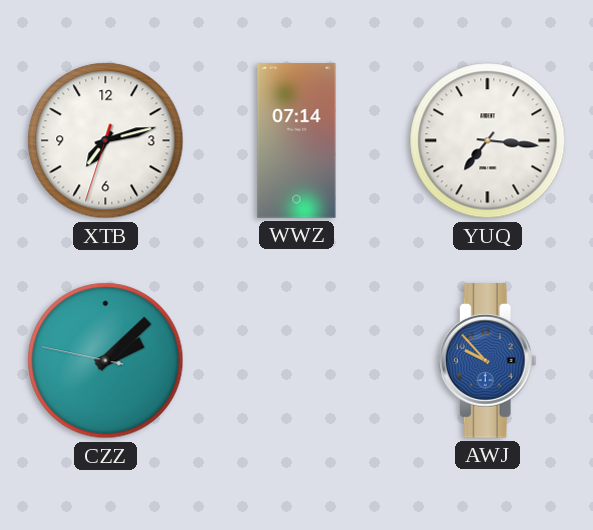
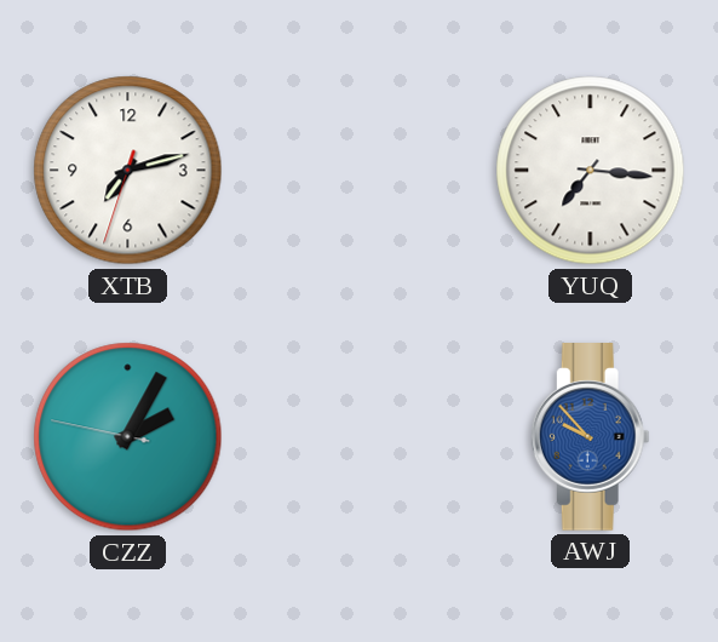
WWZ: 07:14 -> none (297, 141)
CZZ: 2:07 -> 2:04 (128, 437)
